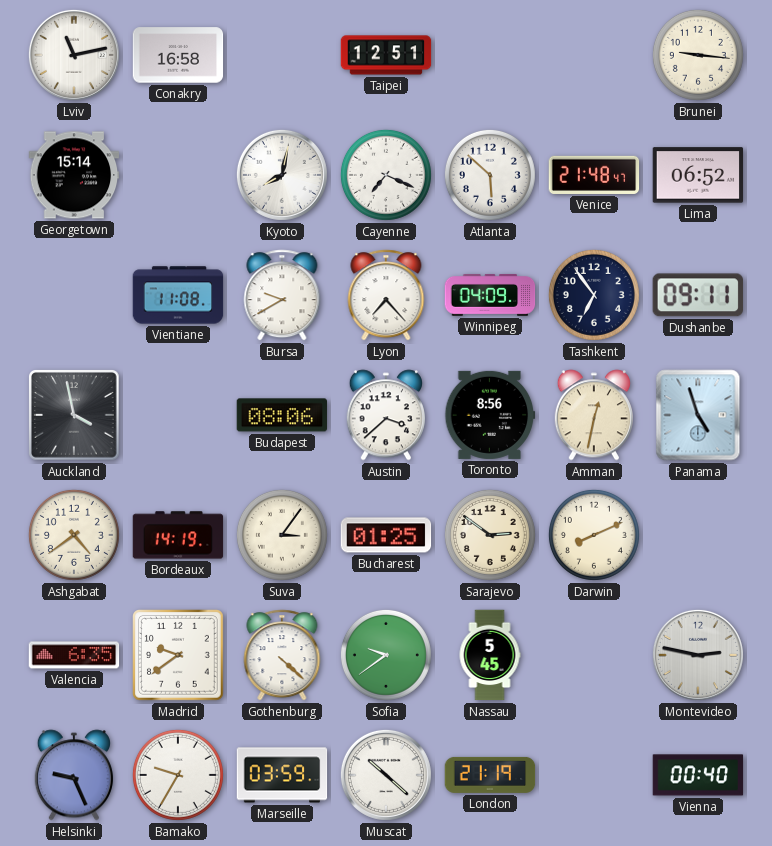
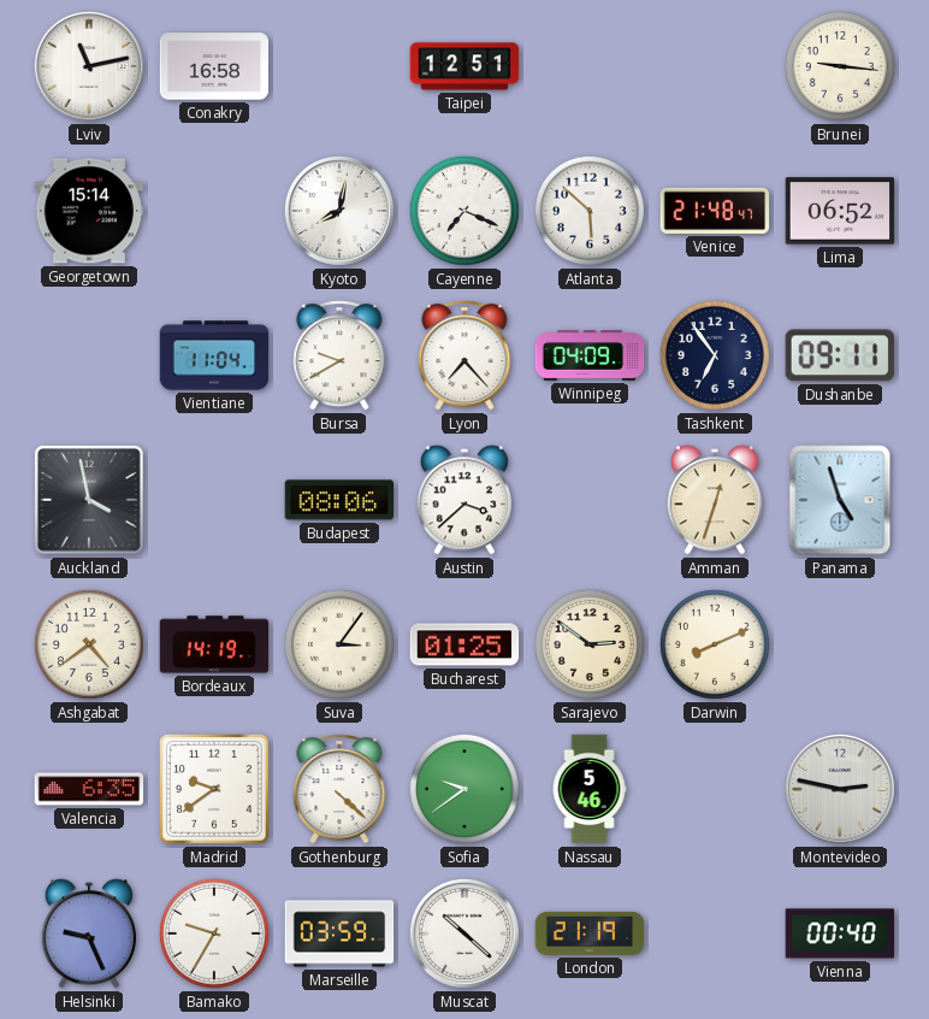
Vientiane: 11:08 -> 11:04 (214, 355)
Toronto: 8:56 -> none (490, 415)
Amman: 12:32 -> 12:33 (715, 500)
Nassau: 5:45 -> 5:46 (590, 789)
